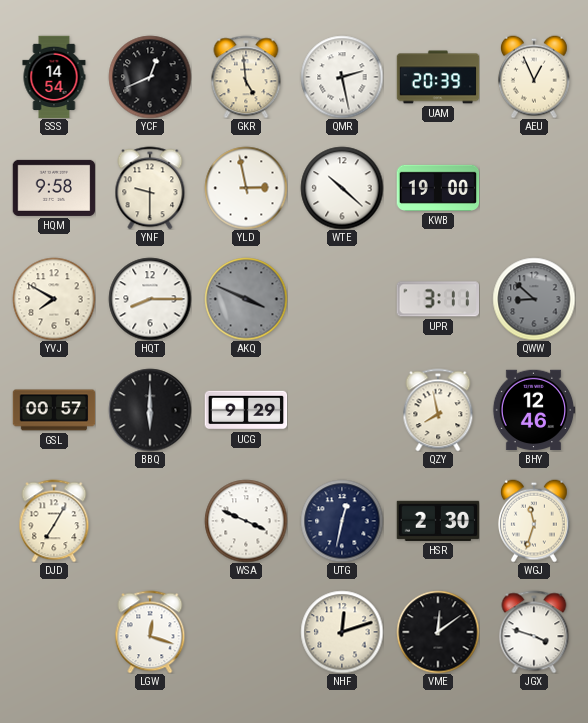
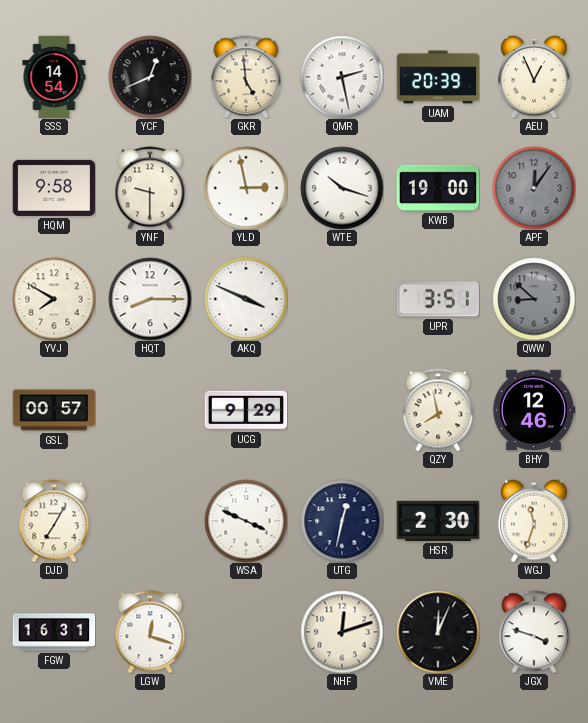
WTE: 10:22 -> 10:18 (342, 188)
APF: none -> 12:06 (534, 188)
AKQ dial: grey -> white (246, 299)
UPR: 3:11 -> 3:51 (437, 299)
BBQ: 6:00 -> none (150, 410)
FGW: none -> 16:31 (54, 632)
VME: 12:09 -> 12:04 (438, 632)
